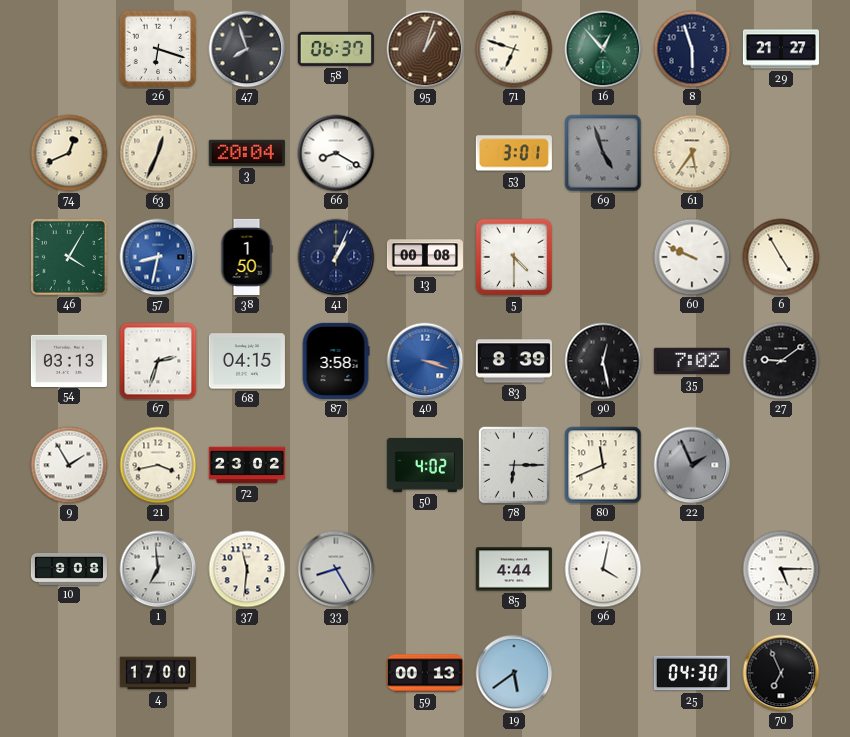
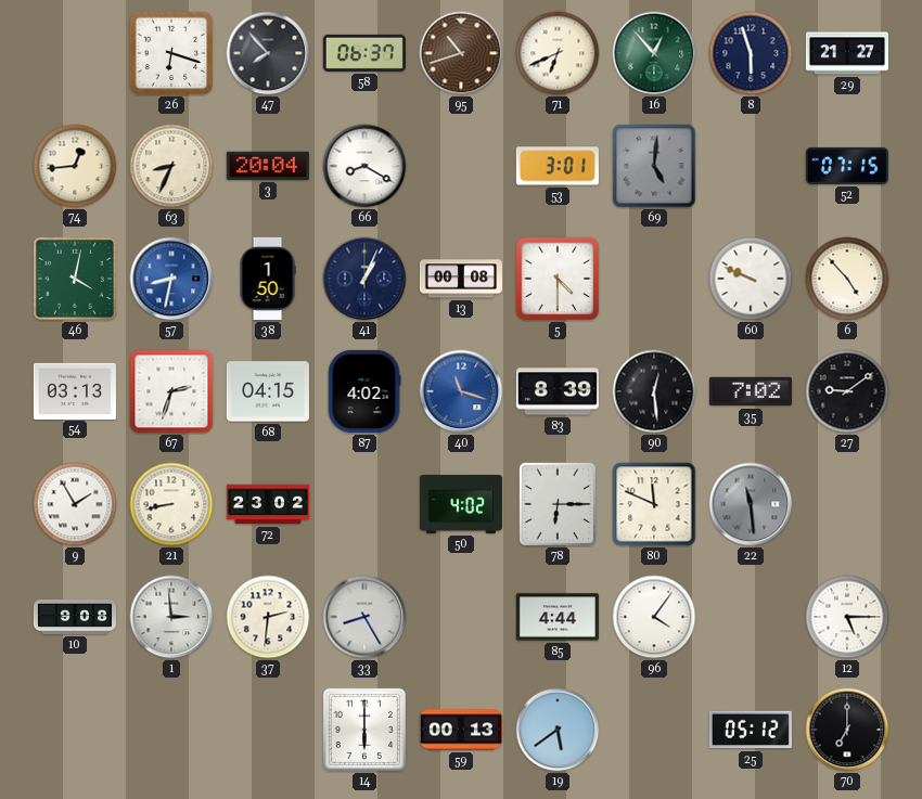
47: 7:57 -> 7:53 (268, 53)
95: 1:03 -> 10:42 (461, 53)
71: 6:48 -> 6:41 (558, 53)
74: 12:41 -> 12:44 (75, 166)
63: 12:34 -> 8:34 (171, 166)
69: 4:57 -> 5:01 (654, 166)
61: 5:36 -> none (692, 153)
52: none -> 07:15 (847, 166)
46: 4:05 -> 4:02 (75, 279)
6: 4:55 -> 4:53 (847, 279)
87: 3:58 -> 4:02 (364, 391)
40: 3:18 -> 11:18 (461, 391)
90: 12:28 -> 12:29 (654, 391)
21: 3:43 -> 8:43 (171, 504)
80: 11:41 -> 11:49 (654, 504)
22: 1:56 -> 11:29 (751, 504)
1: 6:59 -> 2:59 (171, 617)
37: 11:31 -> 2:31 (268, 617)
96: 4:02 -> 4:06 (654, 617)
4: 17:00 -> none (158, 673)
14: none -> 6:00 (364, 730)
25: 04:30 -> 05:12 (751, 730)
70: 6:56 -> 7:00 (847, 730)
